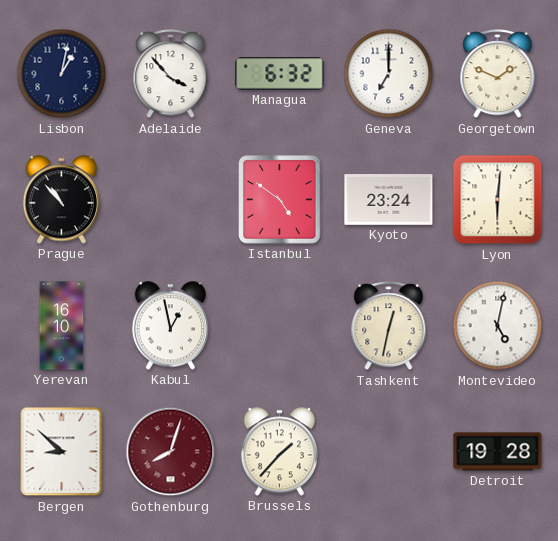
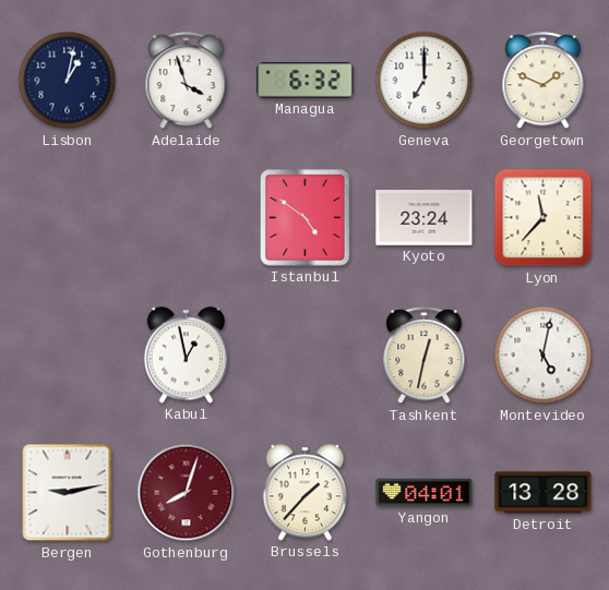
Adelaide: 3:53 -> 3:57 (187, 81)
Prague: 10:53 -> none (62, 200)
Lyon: 6:01 -> 11:37 (544, 218)
Yerevan: 16:10 -> none (62, 326)
Bergen: 8:52 -> 9:13 (68, 493)
Yangon: none -> 04:01 (425, 493)
Detroit: 19:28 -> 13:28 (544, 493)
